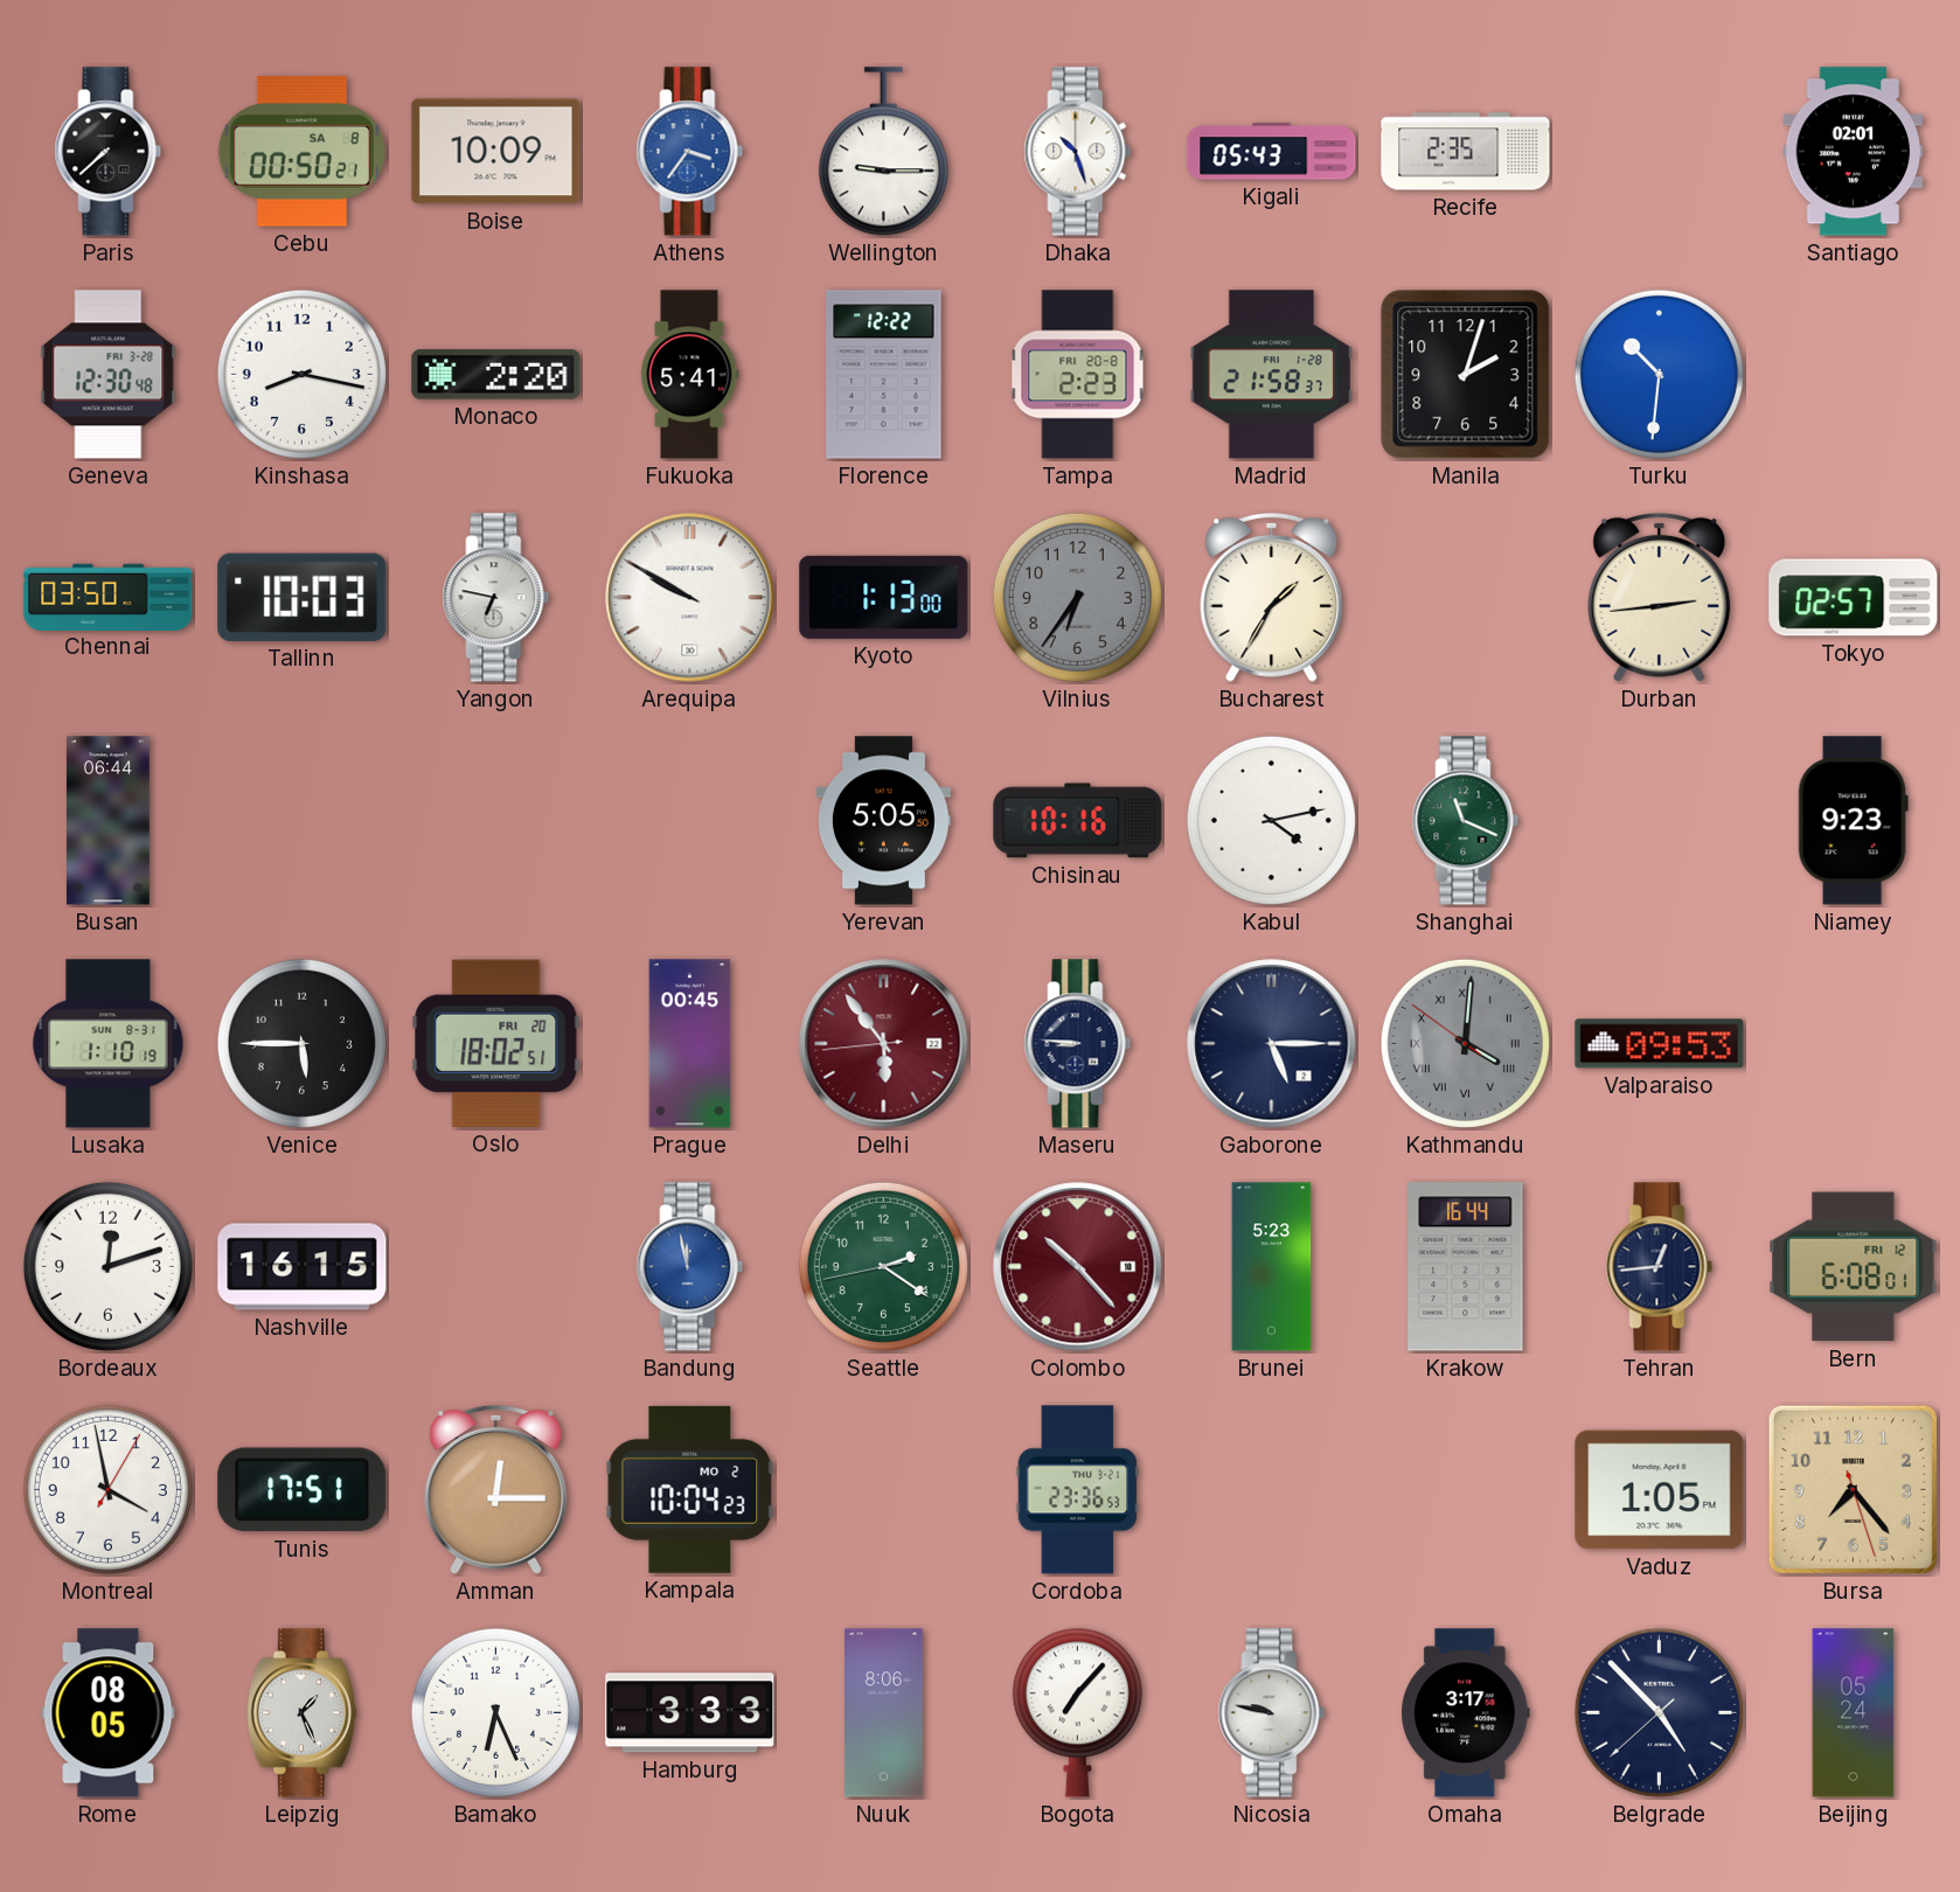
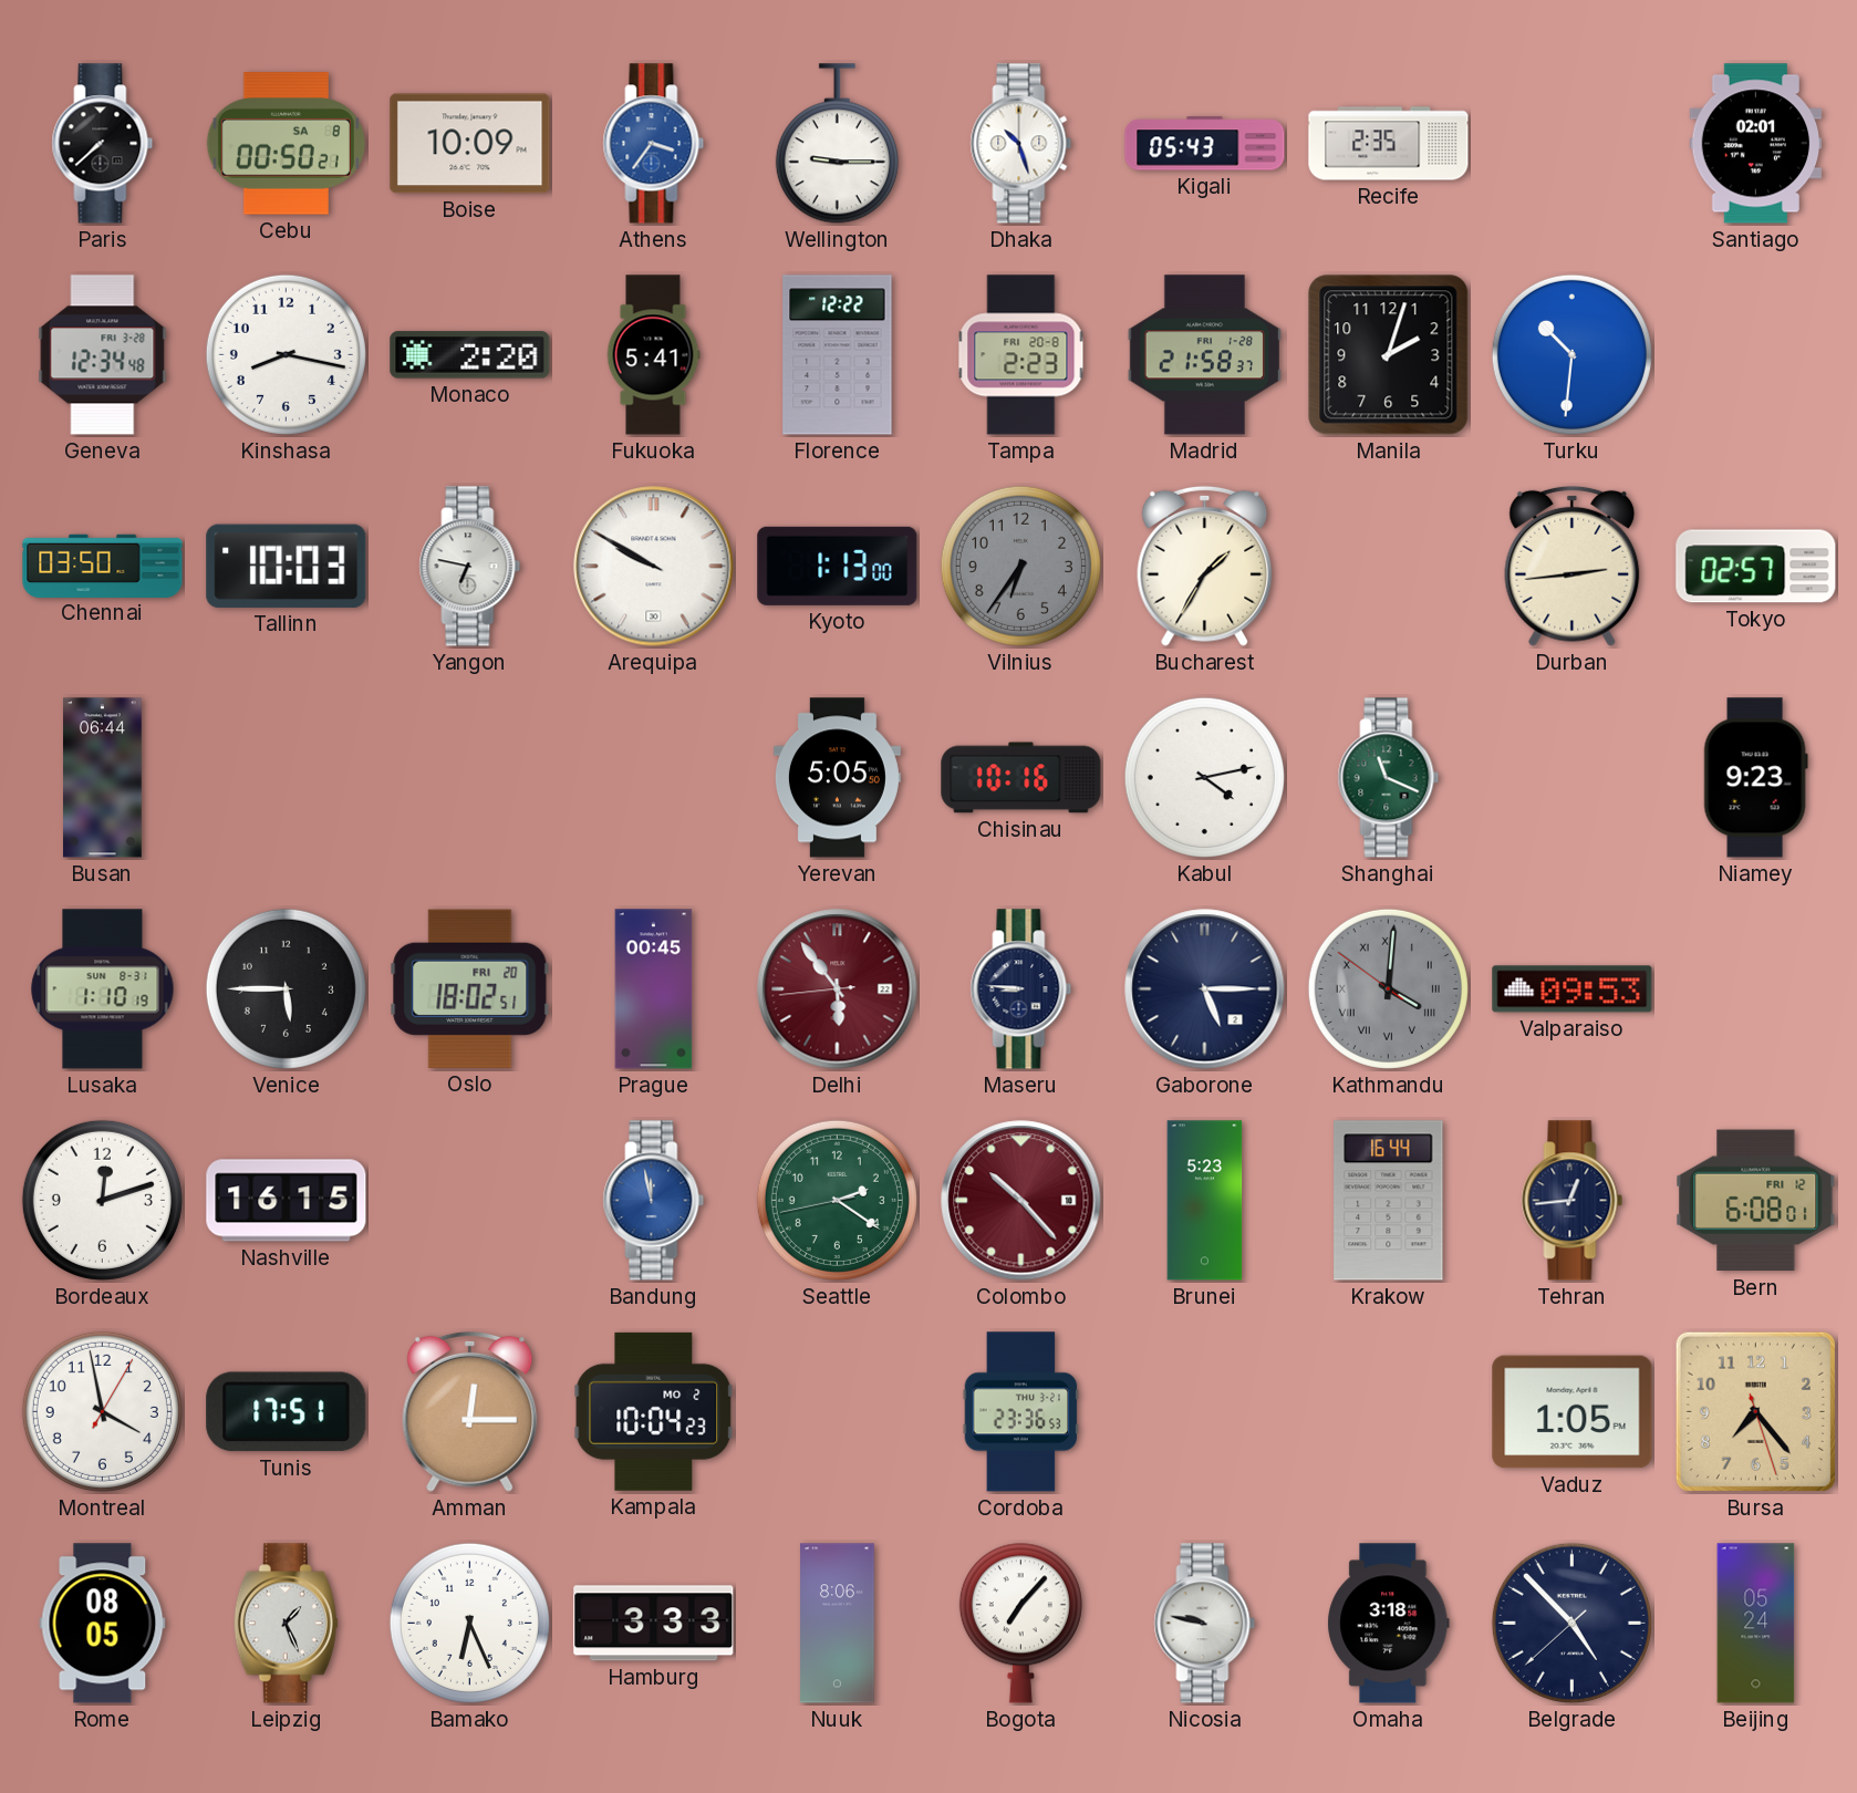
Geneva: 12:30 -> 12:34 (103, 355)
Omaha: 3:17 -> 3:18 (1389, 1624)
